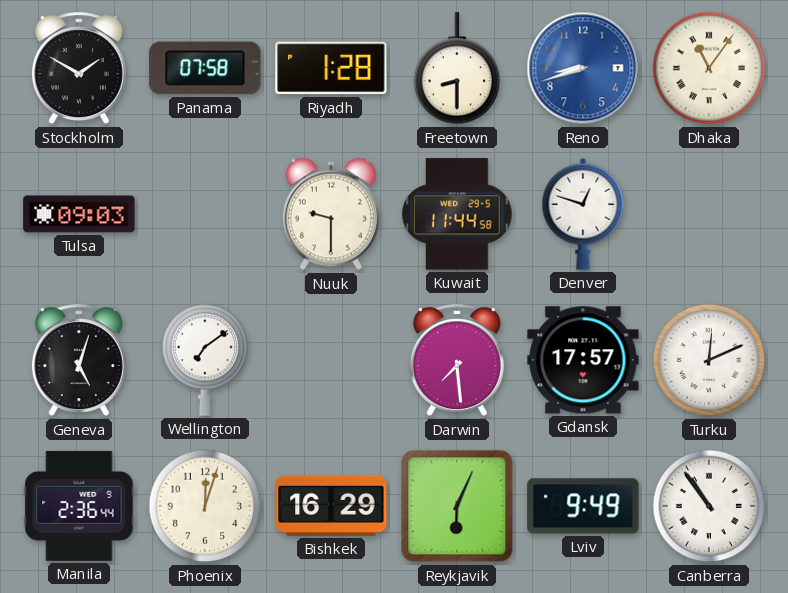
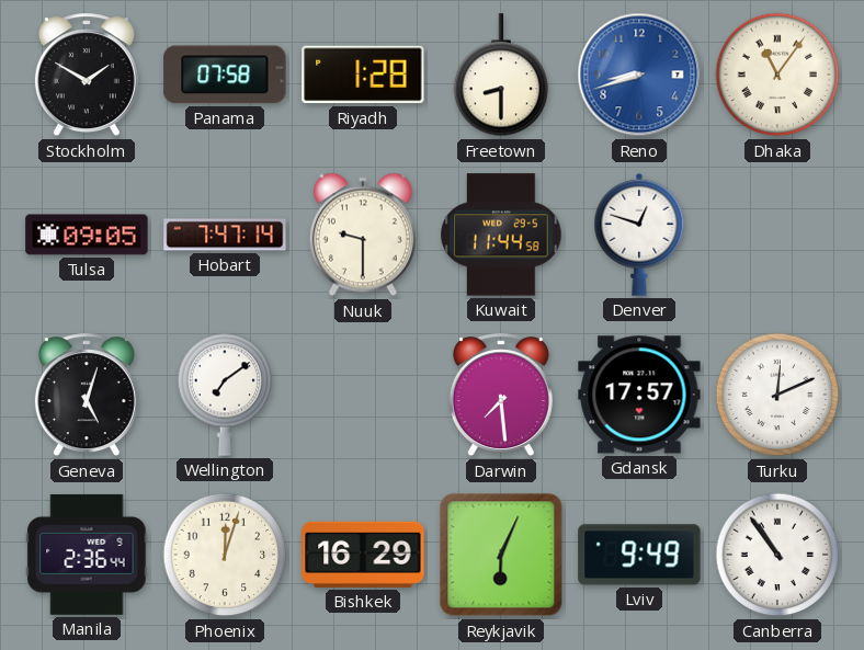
Tulsa: 09:03 -> 09:05 (87, 235)
Hobart: none -> 7:47 (225, 235)
